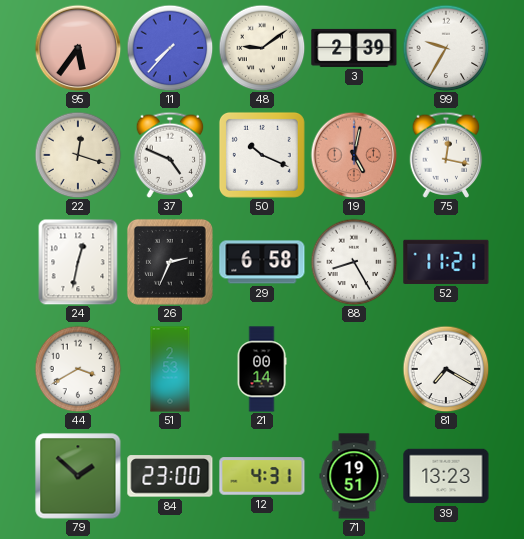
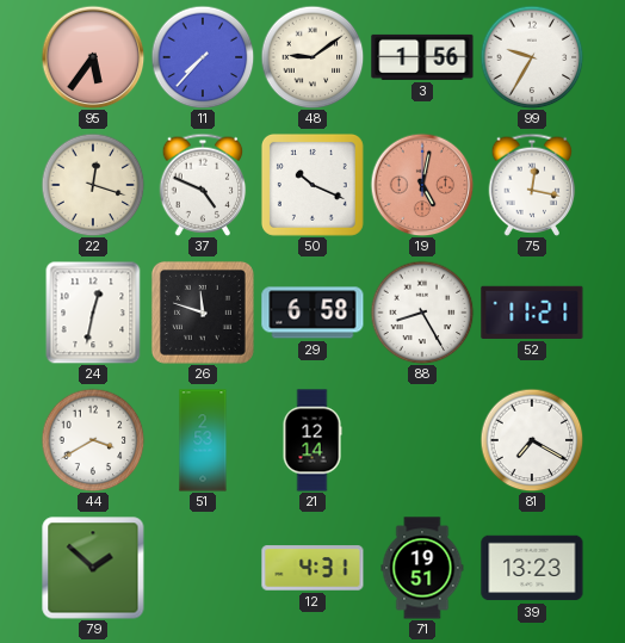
3: 2:39 -> 1:56 (422, 57)
26: 2:34 -> 11:48 (203, 313)
21: 00:14 -> 12:14 (312, 440)
84: 23:00 -> none (170, 476)
